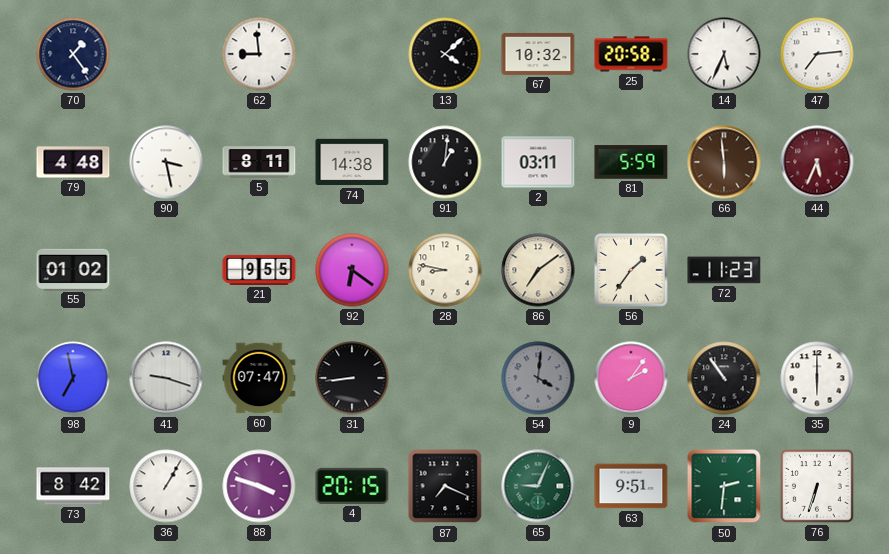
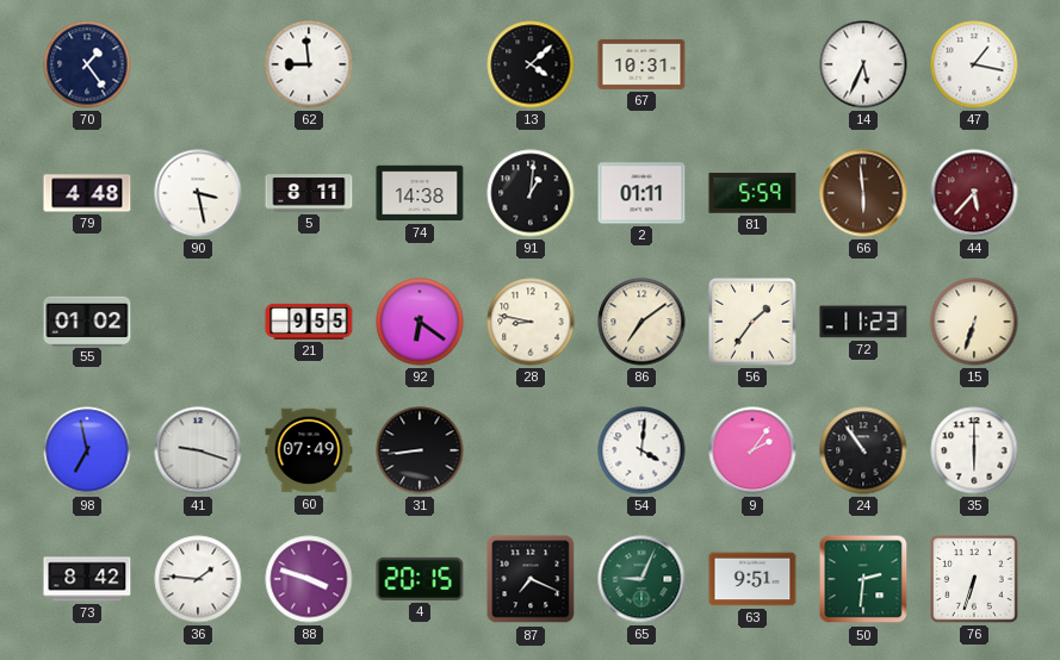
67: 10:32 -> 10:31 (641, 64)
25: 20:58 -> none (631, 54)
47: 7:14 -> 1:17 (974, 64)
2: 03:11 -> 01:11 (641, 193)
44: 5:34 -> 5:37 (974, 193)
15: none -> 6:33 (974, 322)
60: 07:47 -> 07:49 (309, 450)
54 dial: grey -> white (641, 450)
36: 1:05 -> 1:46 (198, 579)
